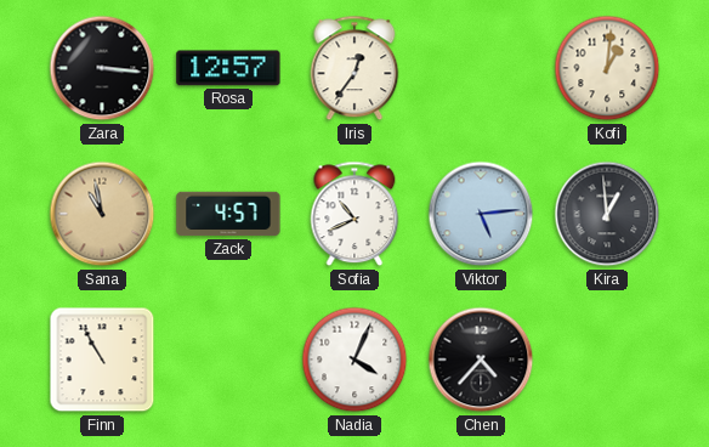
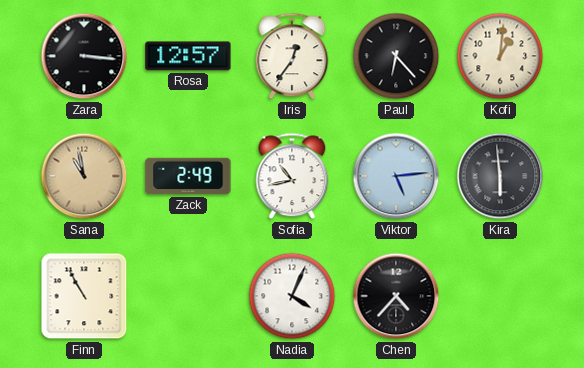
Paul: none -> 6:23 (396, 56)
Zack: 4:57 -> 2:49 (188, 176)
Sofia: 10:41 -> 10:43 (292, 176)
Kira: 12:59 -> 5:59 (500, 176)
